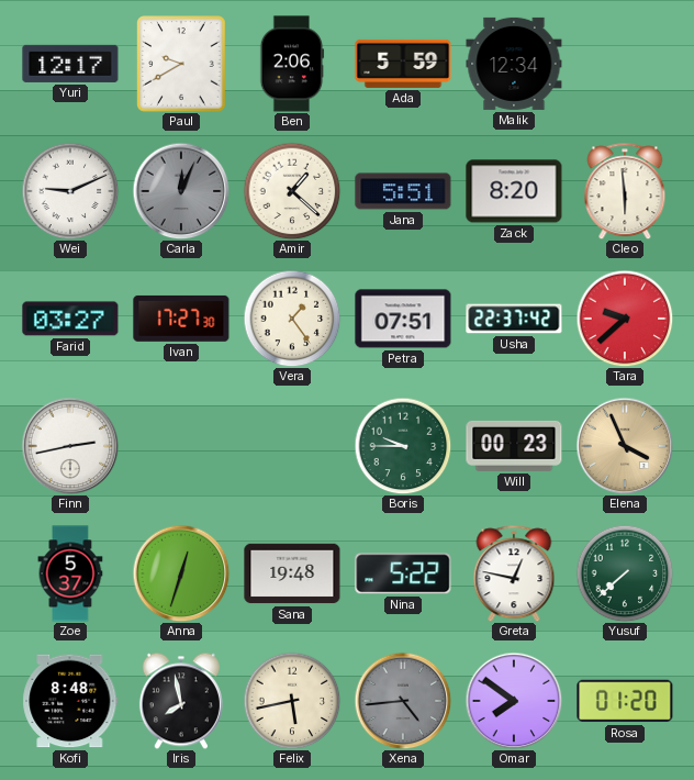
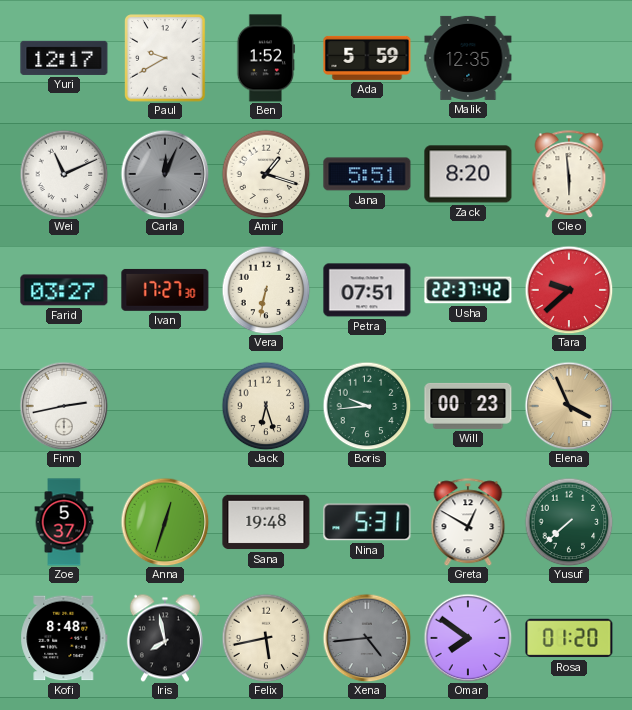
Ben: 2:06 -> 1:52 (266, 58)
Malik: 12:34 -> 12:35 (468, 58)
Wei: 9:11 -> 11:11 (64, 174)
Amir: 1:22 -> 1:18 (266, 174)
Vera: 1:24 -> 6:32 (266, 290)
Jack: none -> 6:27 (266, 406)
Boris: 9:45 -> 9:44 (367, 406)
Nina: 5:22 -> 5:31 (367, 522)
Greta: 12:47 -> 12:50 (468, 522)
